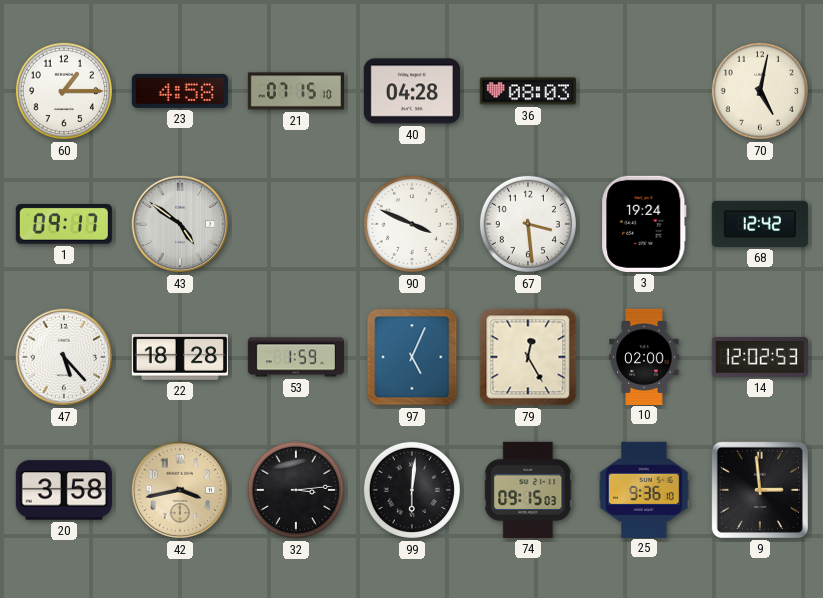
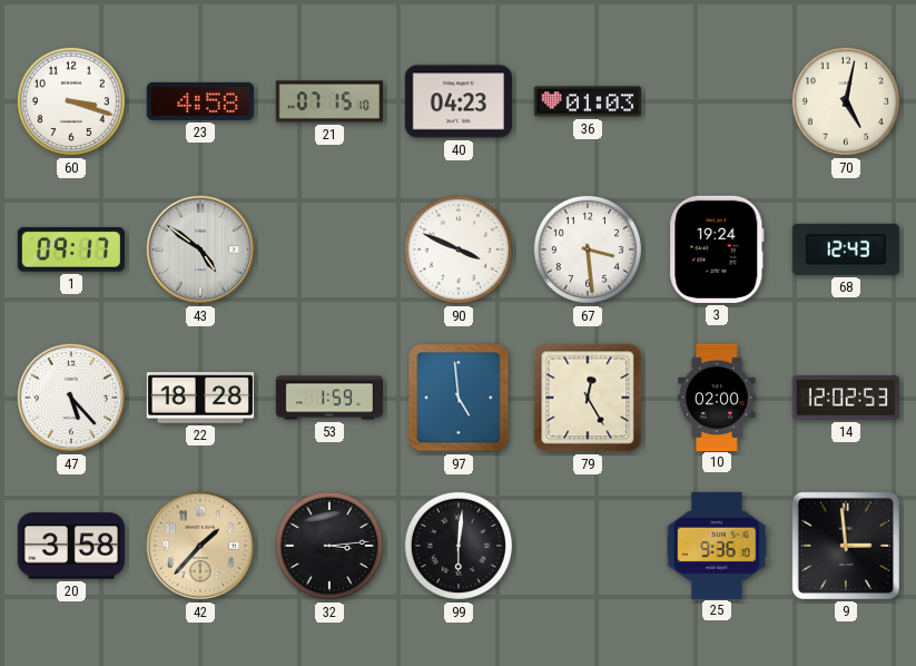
60: 1:15 -> 3:18 (71, 101)
40: 04:28 -> 04:23 (459, 101)
36: 08:03 -> 01:03 (587, 101)
68: 12:42 -> 12:43 (846, 249)
97: 5:04 -> 4:59 (459, 398)
42: 3:43 -> 1:37 (200, 546)
74: 09:15 -> none (528, 490)
